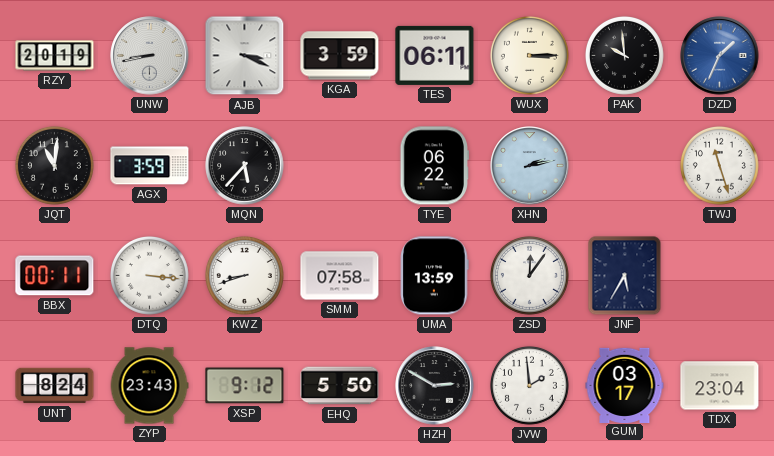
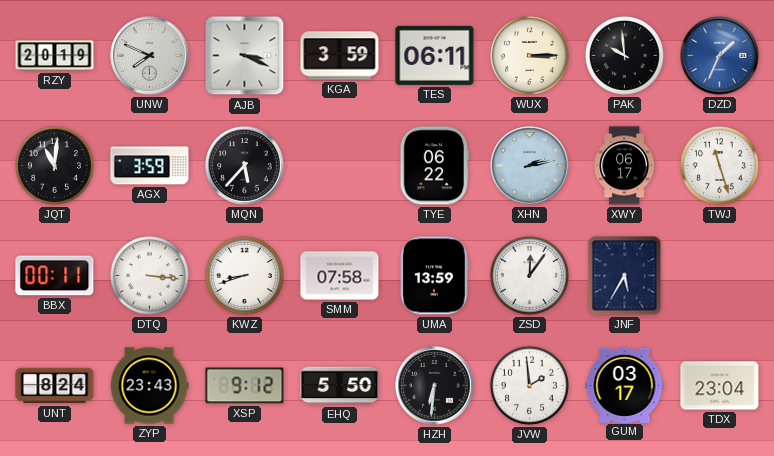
UNW: 8:43 -> 7:49 (150, 56)
XWY: none -> 06:17 (624, 166)
HZH: 2:50 -> 6:31 (435, 386)
